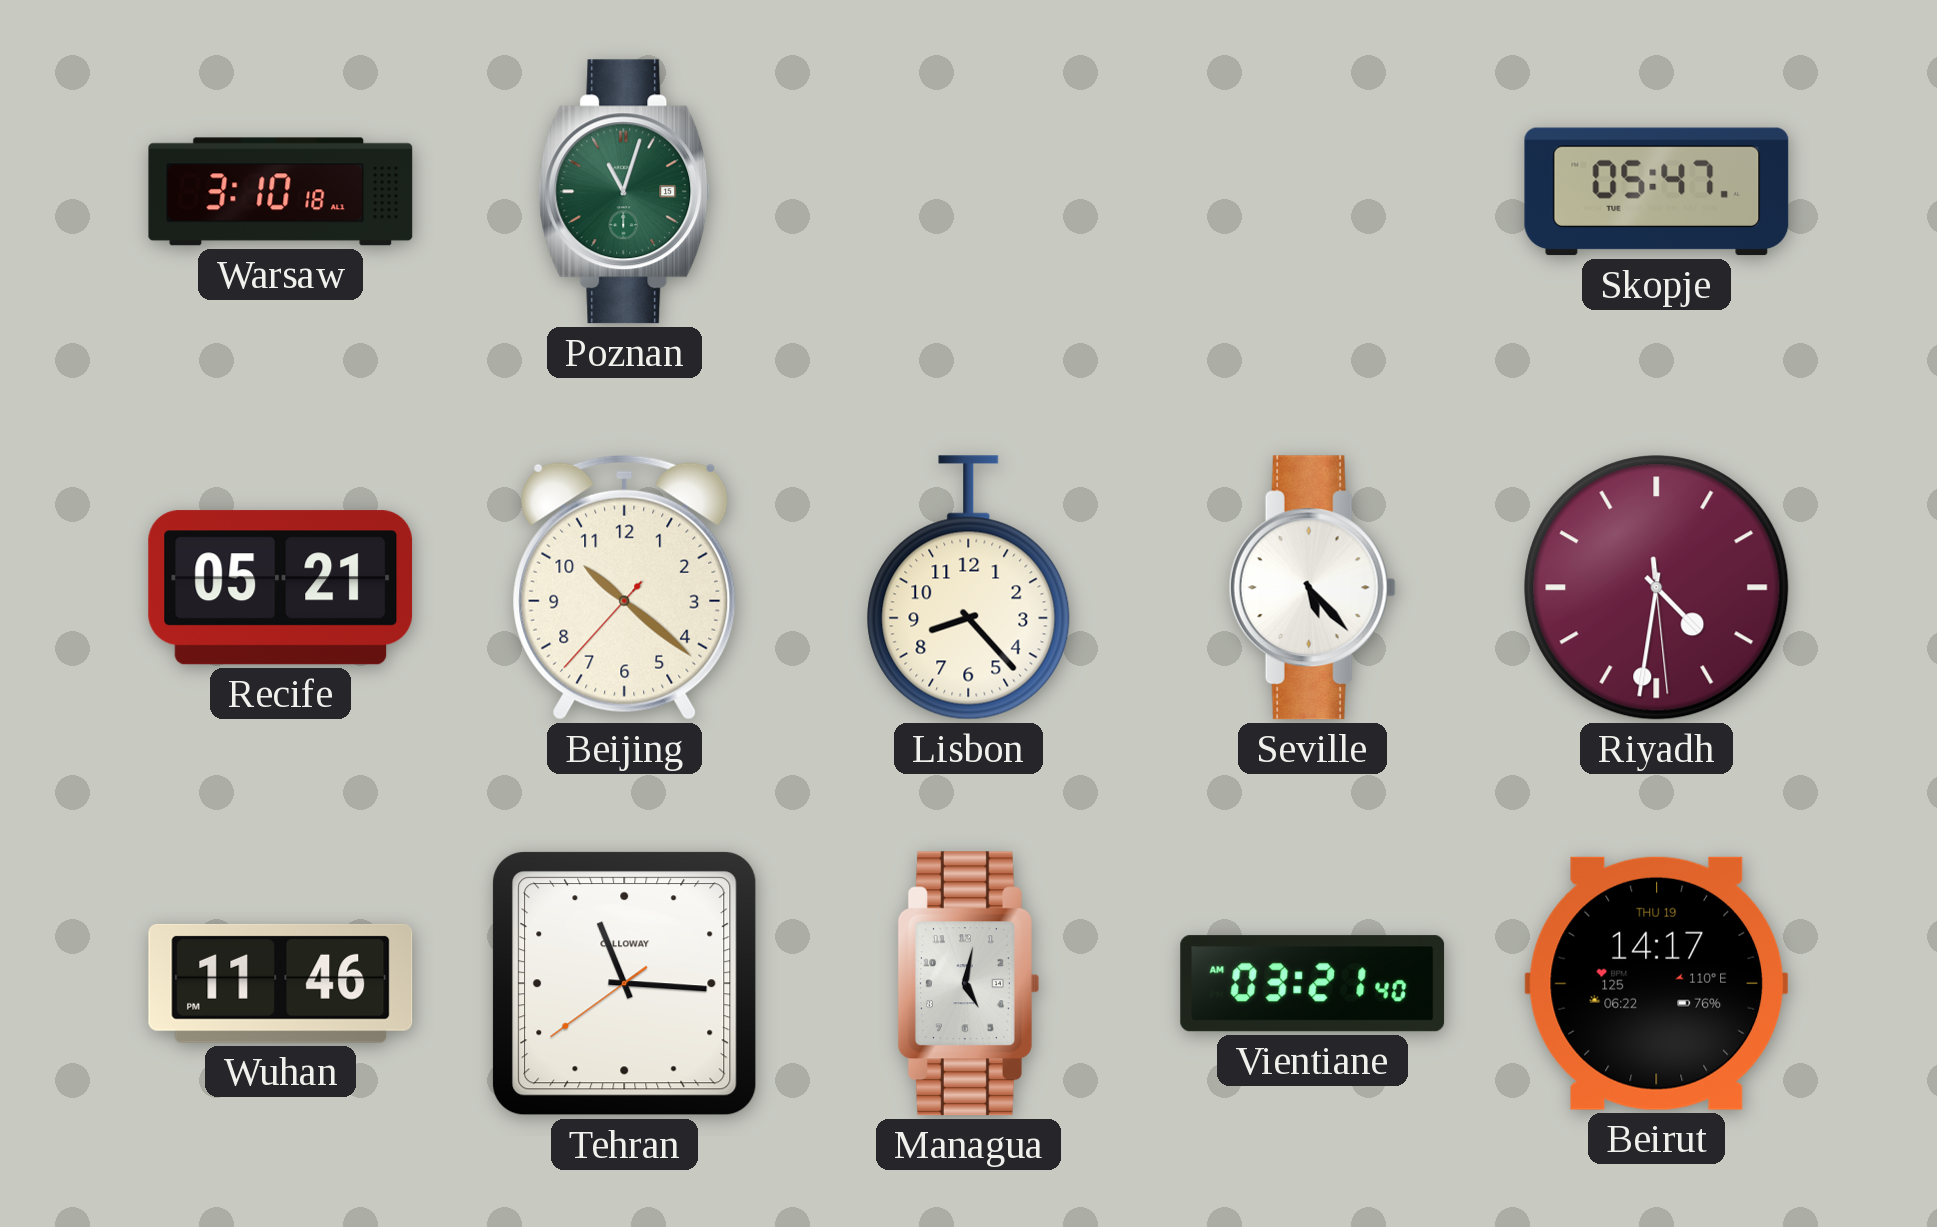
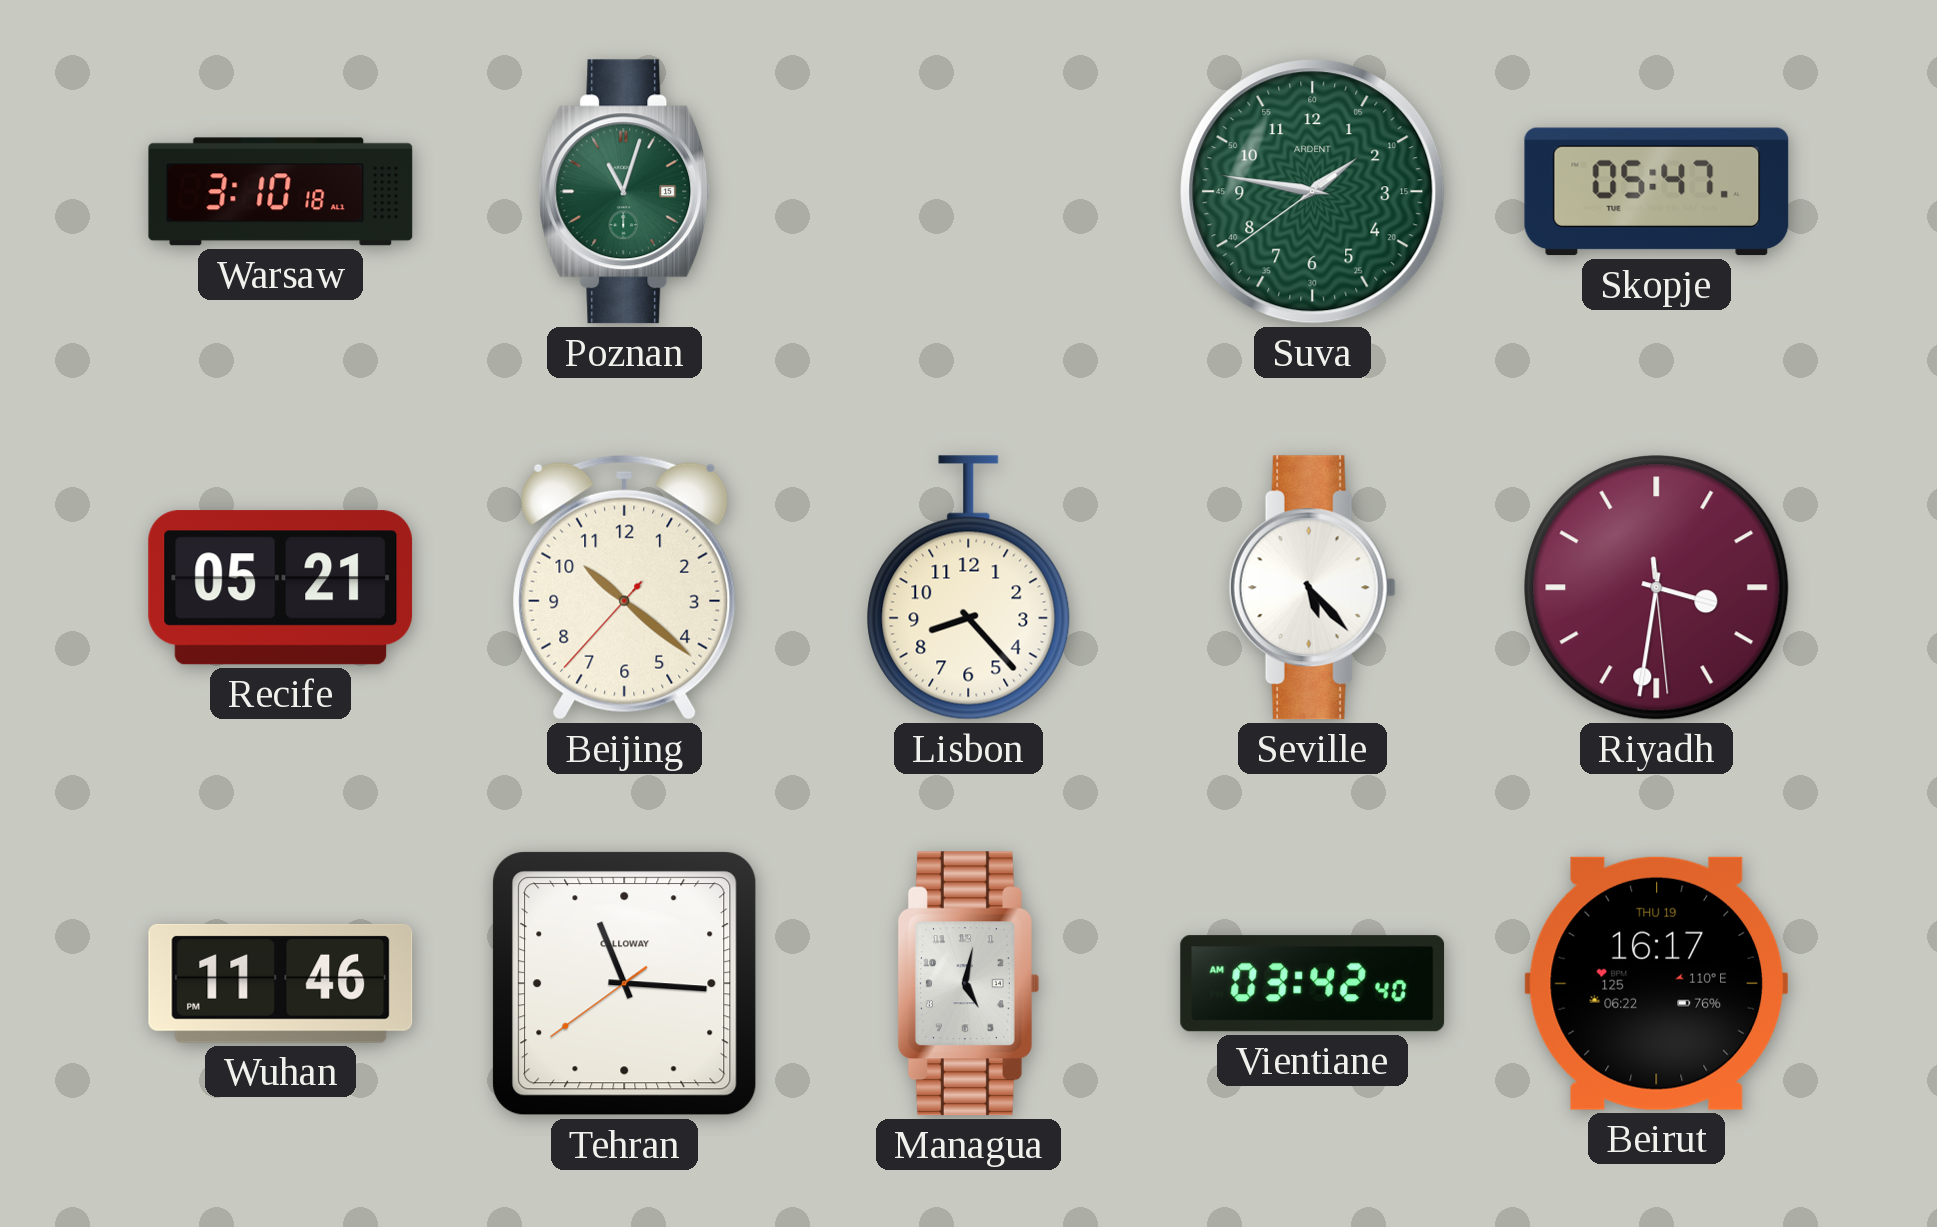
Suva: none -> 1:46 (1313, 192)
Riyadh: 4:31 -> 3:31 (1657, 588)
Vientiane: 03:21 -> 03:42 (1313, 984)
Beirut: 14:17 -> 16:17 (1657, 983)
